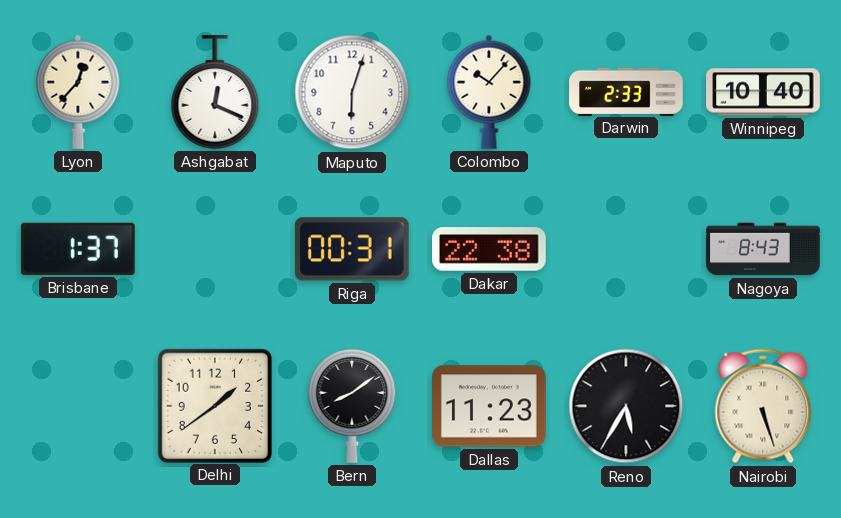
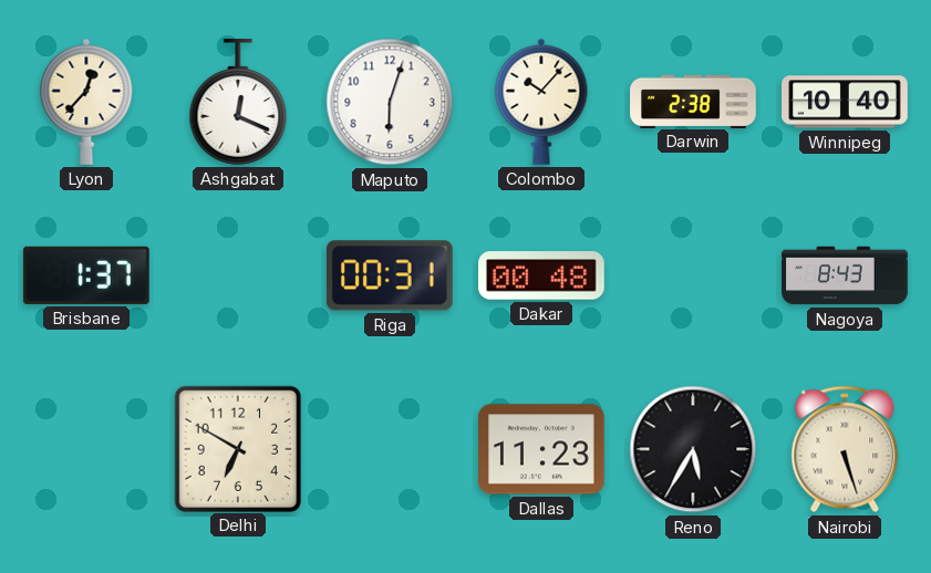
Darwin: 2:33 -> 2:38 (693, 101)
Dakar: 22:38 -> 00:48 (542, 275)
Delhi: 1:39 -> 6:50 (237, 448)
Bern: 8:09 -> none (352, 406)
